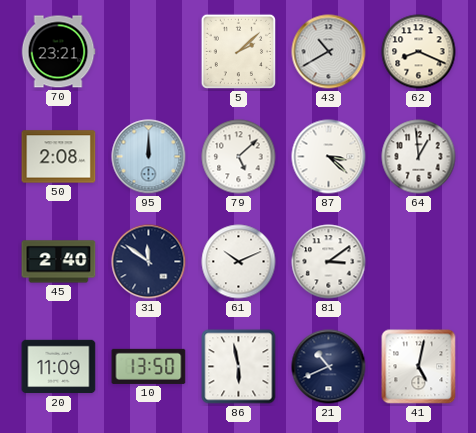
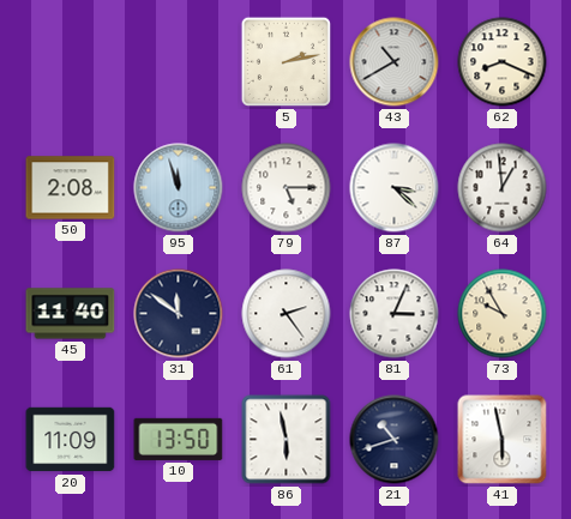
70: 23:21 -> none (58, 52)
5: 2:08 -> 2:13 (287, 62)
95: 12:00 -> 11:57 (179, 188)
79: 5:08 -> 5:15 (287, 188)
45: 2:40 -> 11:40 (71, 314)
61: 10:11 -> 2:24 (287, 314)
81: 3:09 -> 3:04 (395, 314)
73: none -> 9:55 (503, 314)
21: 10:41 -> 10:42 (395, 440)
41: 5:02 -> 5:58 (503, 440)
